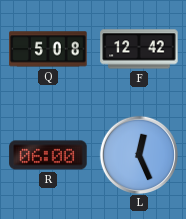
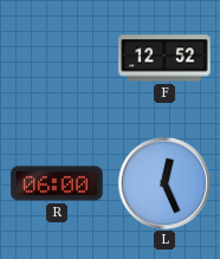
Q: 5:08 -> none (48, 49)
F: 12:42 -> 12:52 (164, 58)
